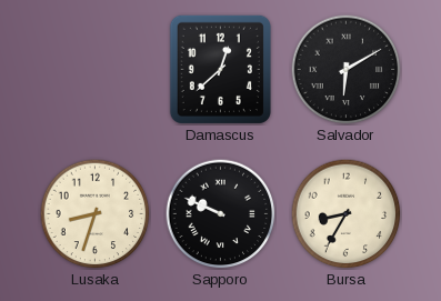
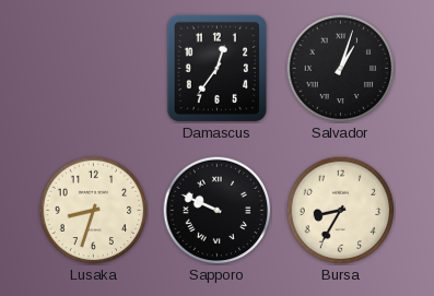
Damascus: 12:38 -> 12:36 (216, 68)
Salvador: 6:10 -> 1:03 (341, 69)
